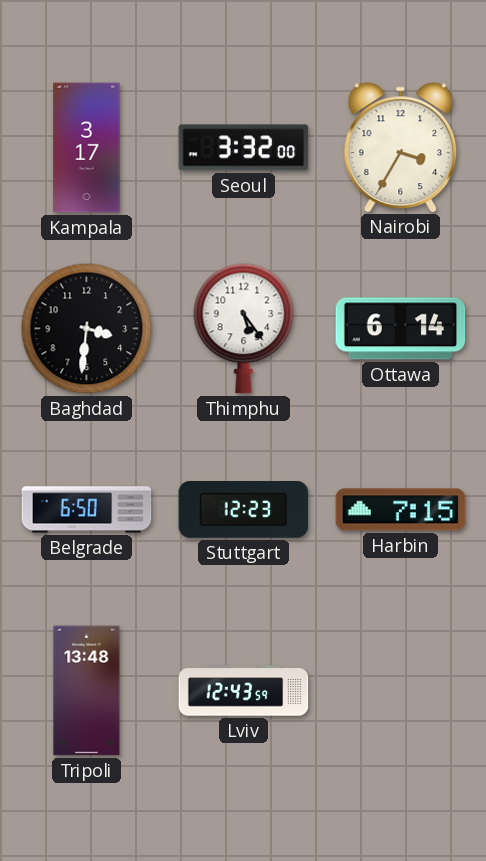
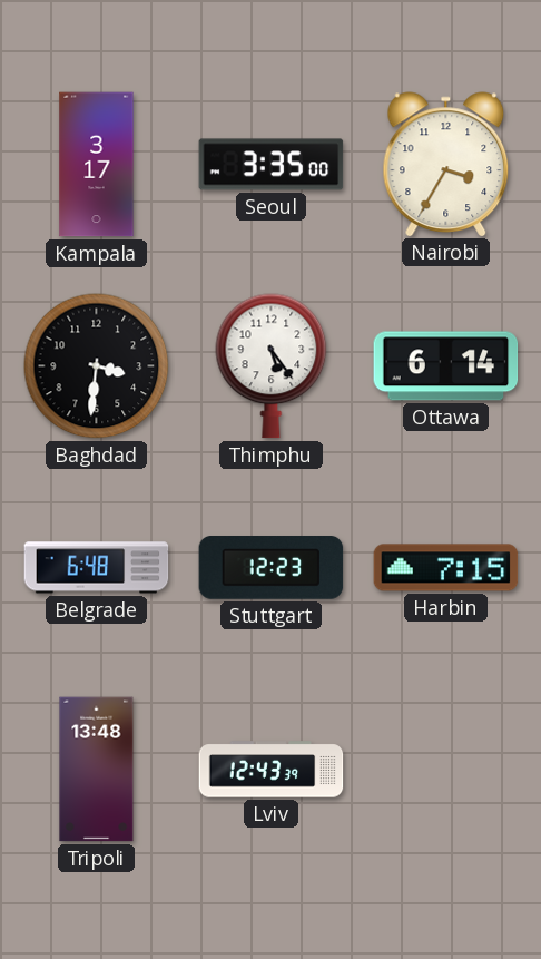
Seoul: 3:32 -> 3:35 (272, 165)
Belgrade: 6:50 -> 6:48 (97, 568)
Lviv: 12:43:59 -> 12:43:39 (272, 770)
